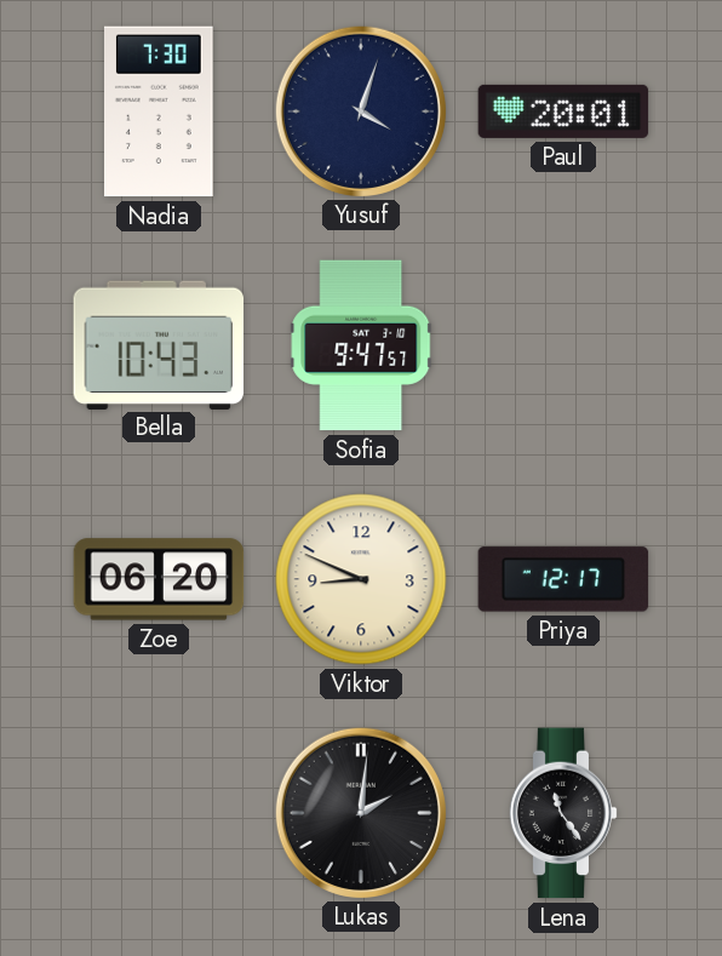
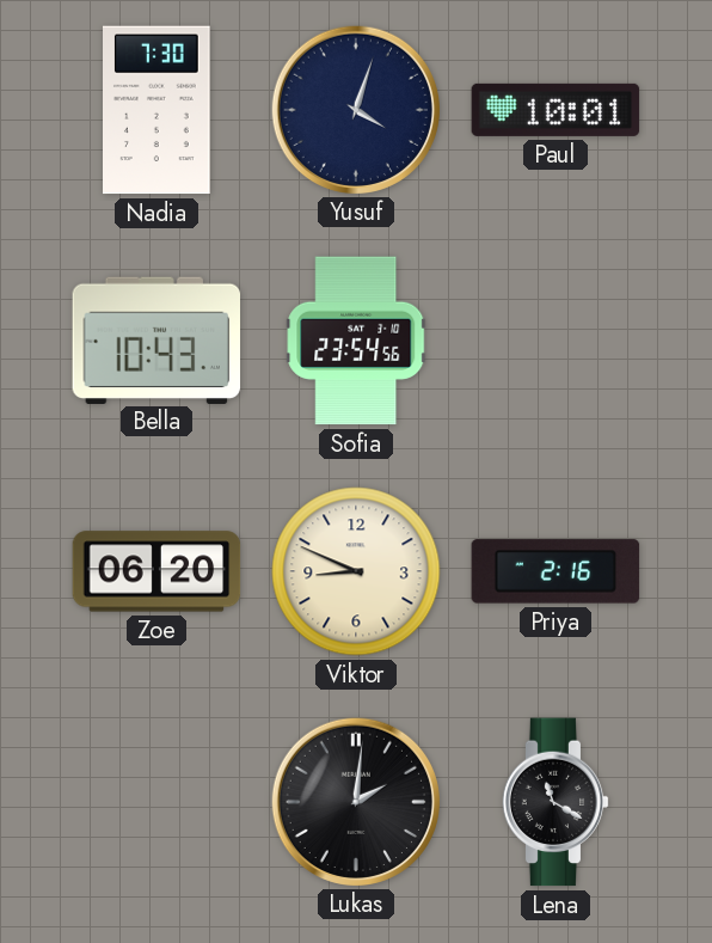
Paul: 20:01 -> 10:01 (556, 110)
Sofia: 9:47 -> 23:54 (356, 341)
Priya: 12:17 -> 2:16 (556, 571)
Lena: 11:24 -> 11:20 (556, 802)
